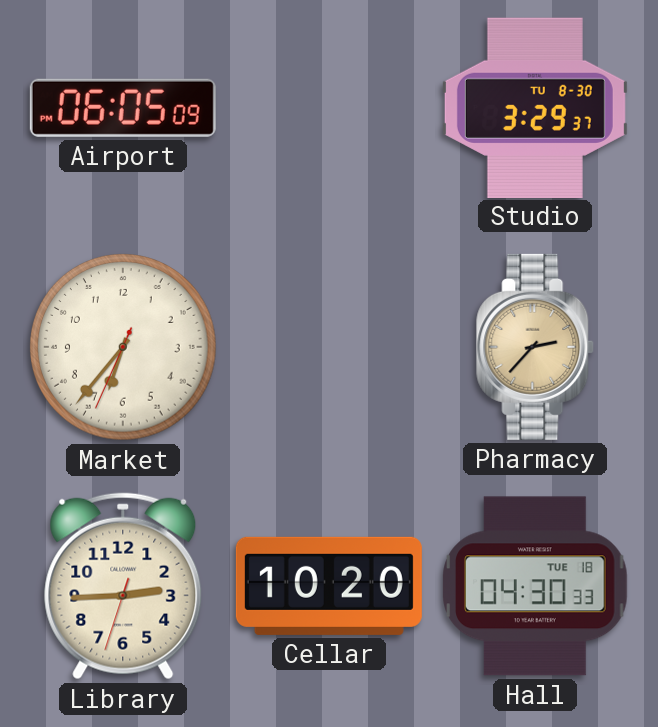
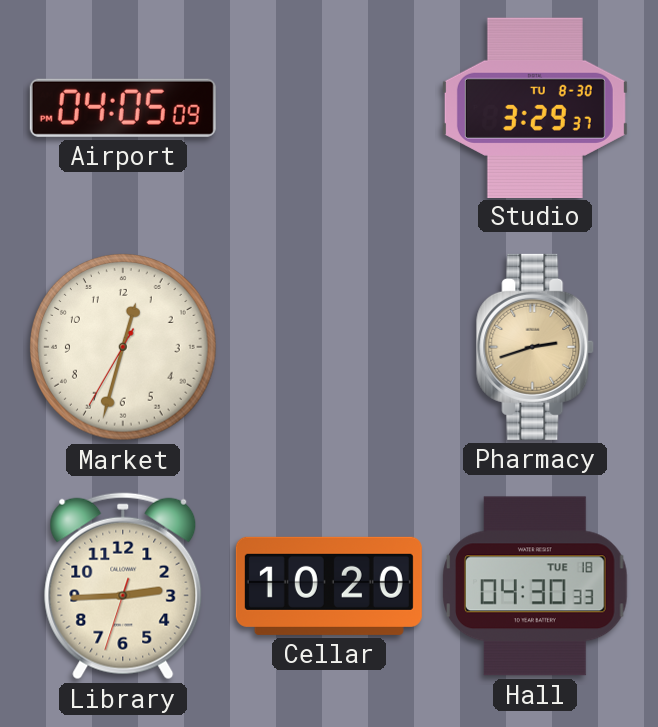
Airport: 06:05 -> 04:05 (123, 108)
Market: 6:36 -> 12:32 (123, 347)
Pharmacy: 2:37 -> 2:42 (536, 347)
